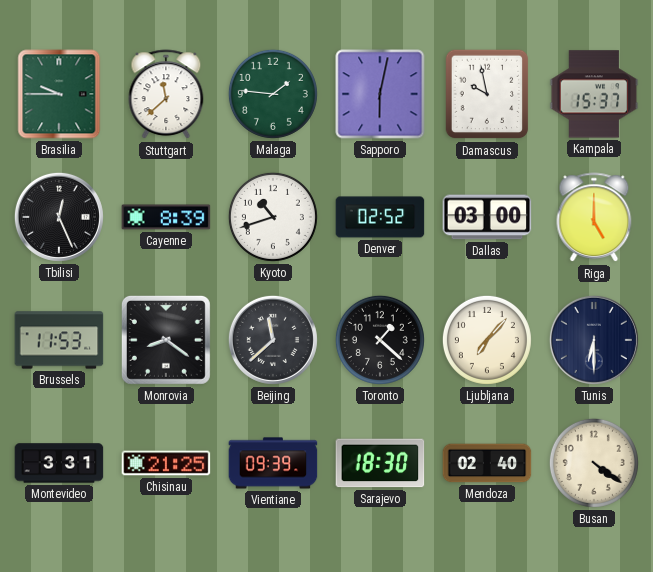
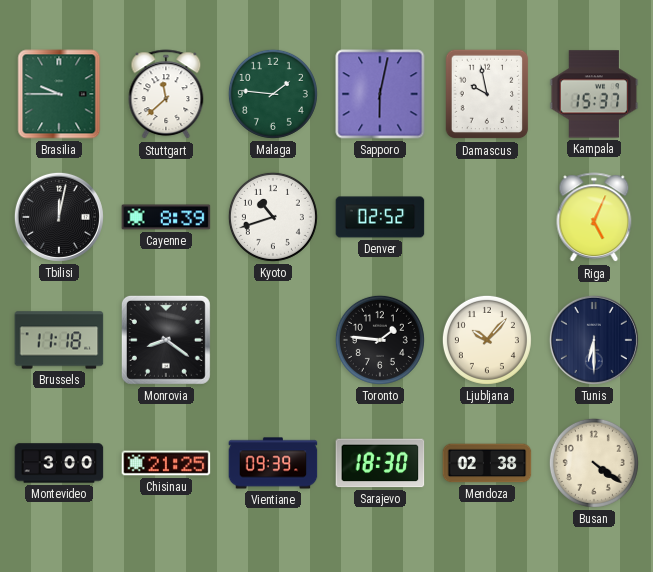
Tbilisi: 12:26 -> 12:02 (59, 217)
Dallas: 03:00 -> none (487, 217)
Riga: 5:00 -> 5:04 (594, 218)
Brussels: 11:53 -> 11:18 (59, 340)
Beijing: 11:38 -> none (273, 340)
Toronto: 1:22 -> 1:46 (380, 340)
Ljubljana: 7:07 -> 10:07 (487, 340)
Montevideo: 3:31 -> 3:00 (59, 463)
Mendoza: 02:40 -> 02:38 (487, 463)
